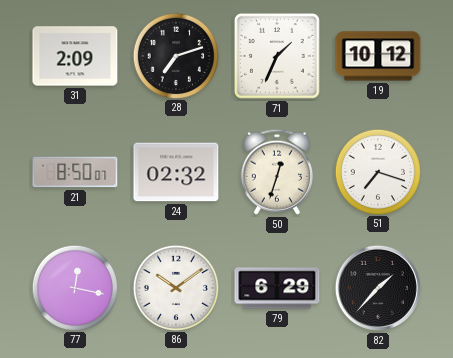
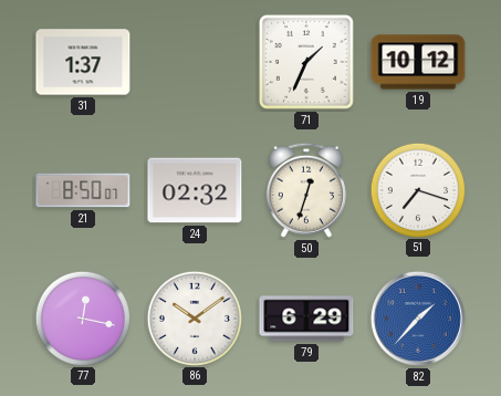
31: 2:09 -> 1:37 (83, 62)
28: 7:12 -> none (175, 55)
82 dial: black -> blue (418, 319)
